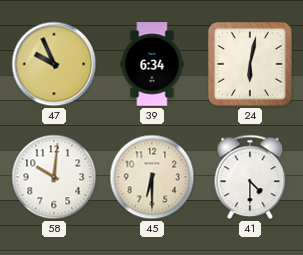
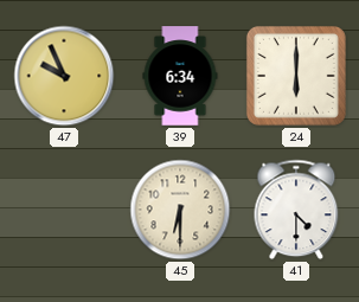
24: 6:02 -> 6:00 (296, 76)
58: 10:01 -> none (54, 177)
